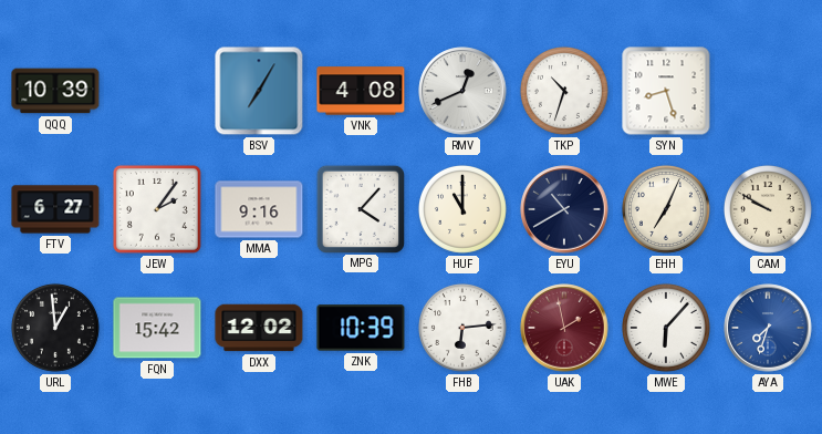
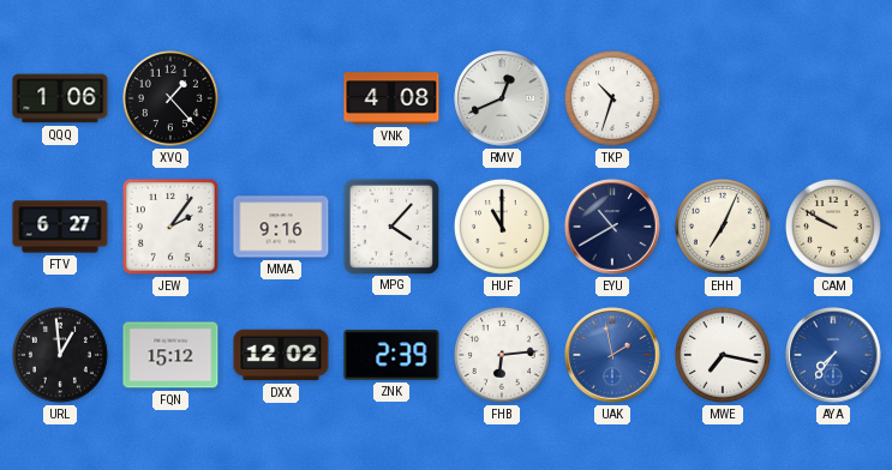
QQQ: 10:39 -> 1:06 (60, 98)
XVQ: none -> 1:23 (170, 98)
BSV: 7:05 -> none (259, 91)
SYN: 8:27 -> none (666, 91)
FQN: 15:42 -> 15:12 (170, 355)
ZNK: 10:39 -> 2:39 (391, 355)
UAK dial: burgundy -> blue (612, 355)
MWE: 6:07 -> 7:17 (723, 355)
AYA: 7:33 -> 7:36 (833, 355)
